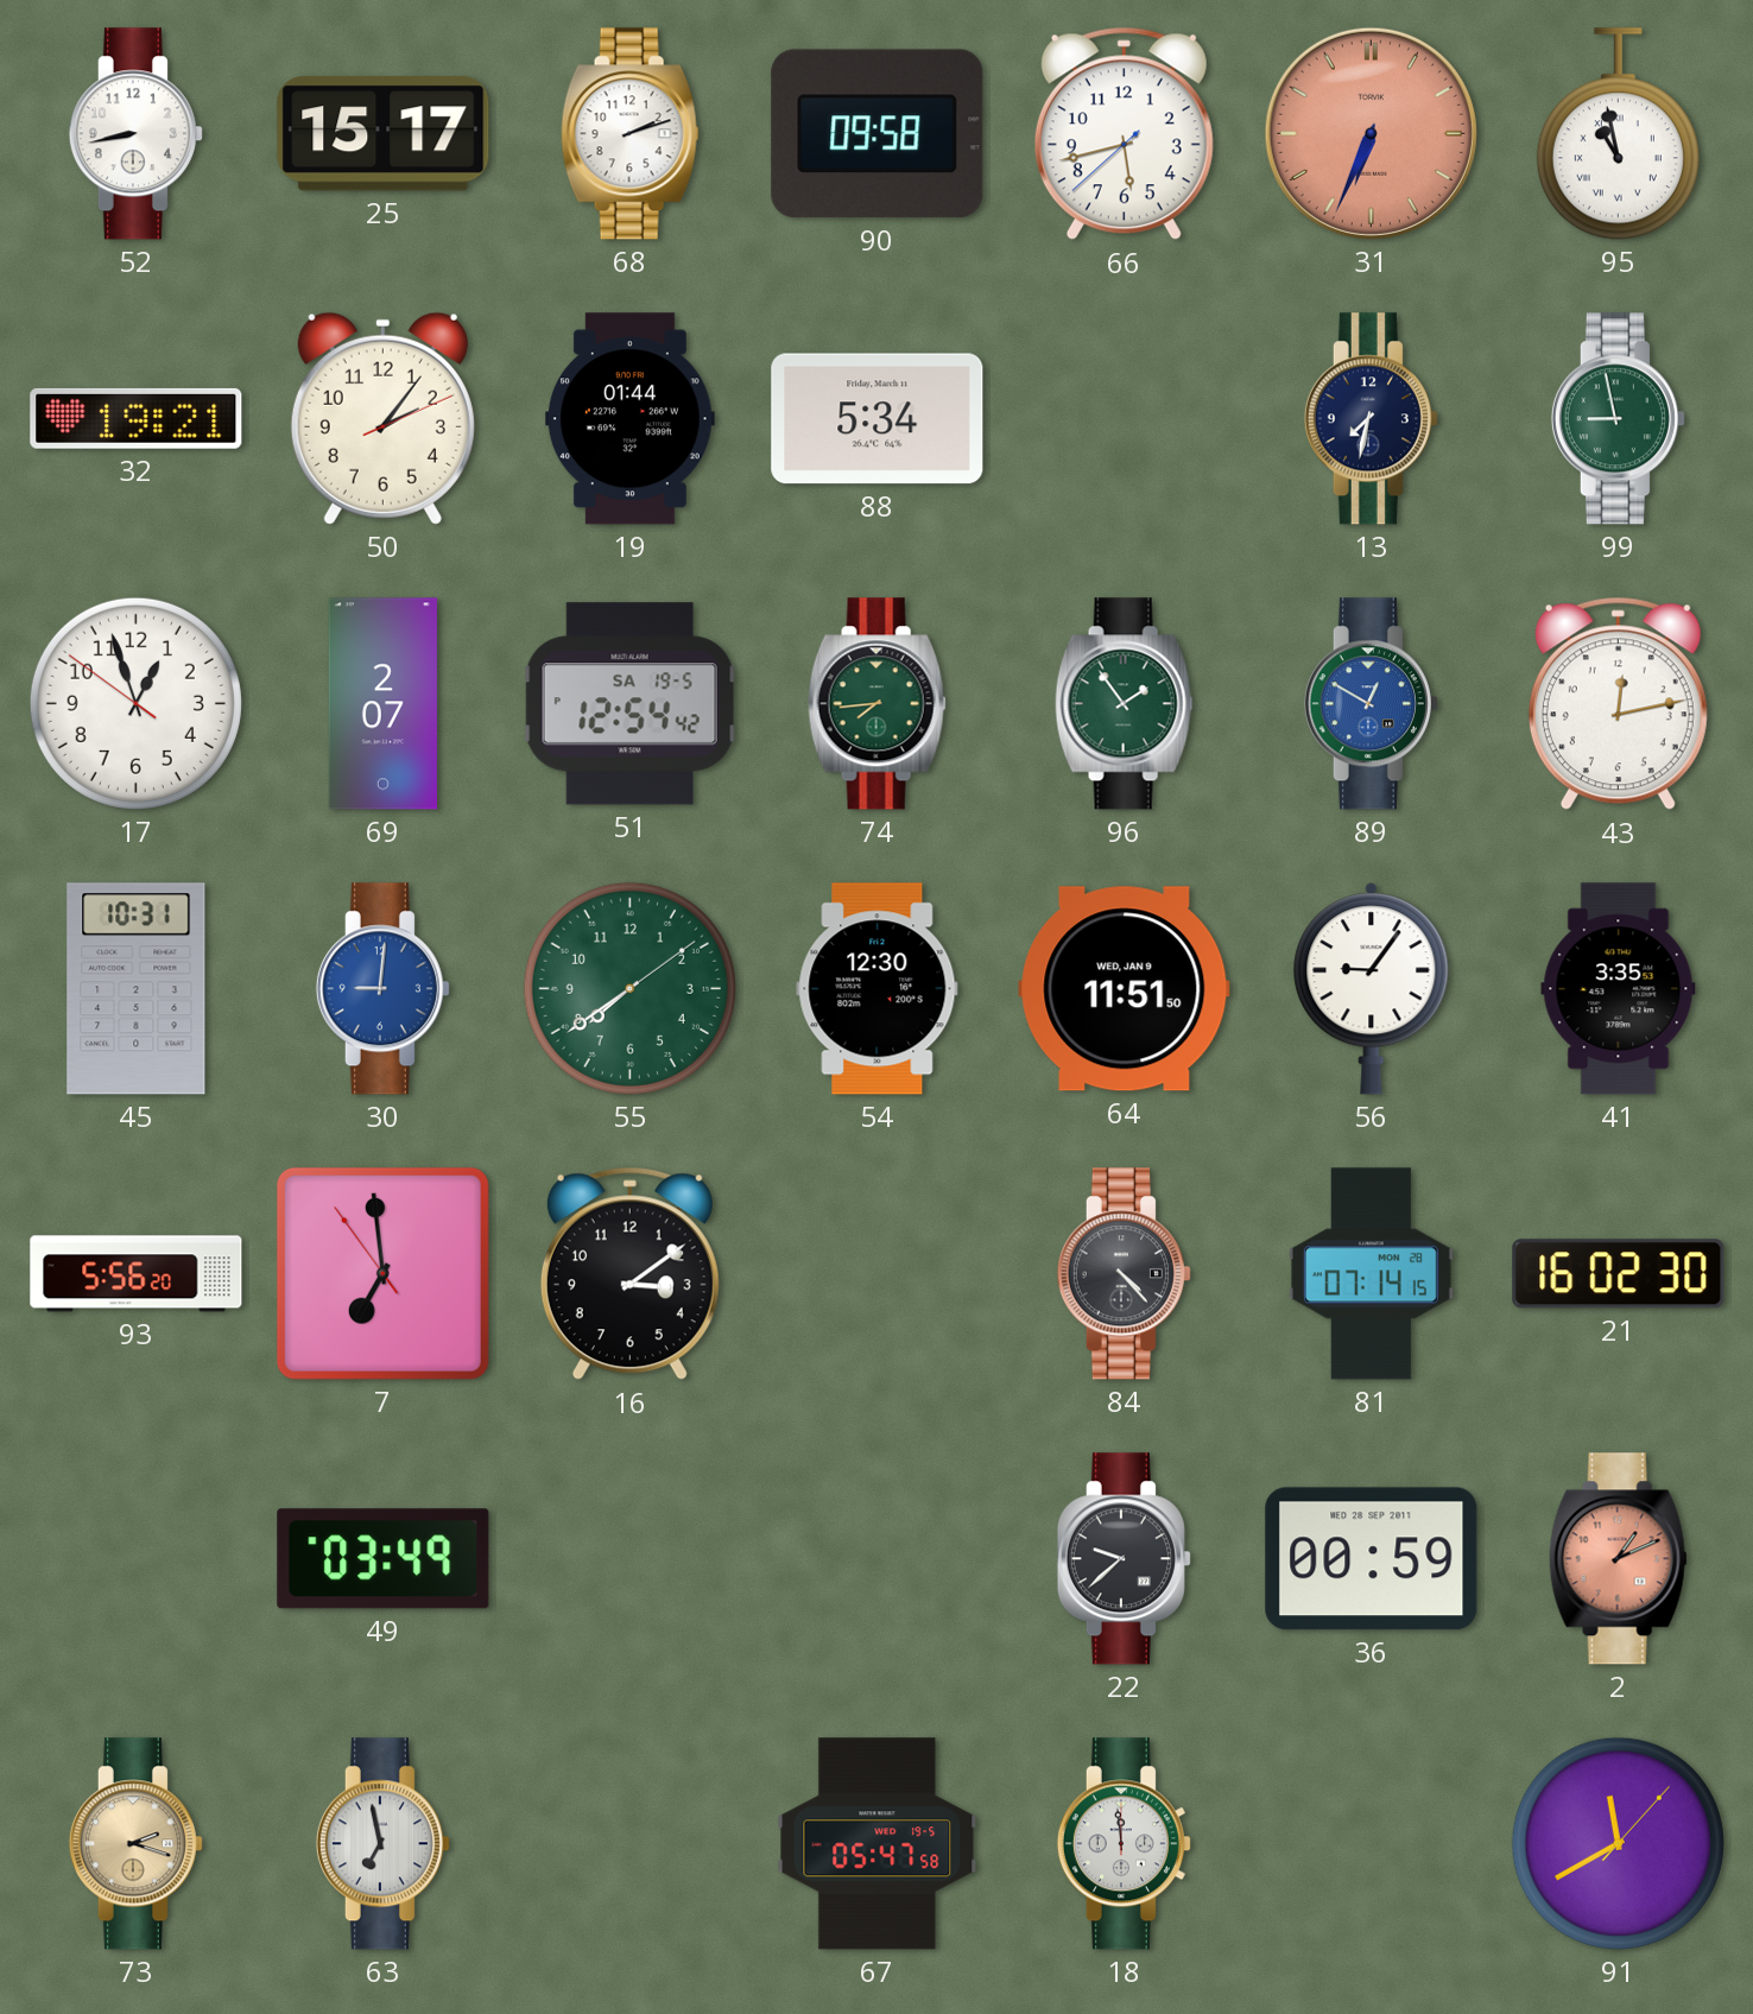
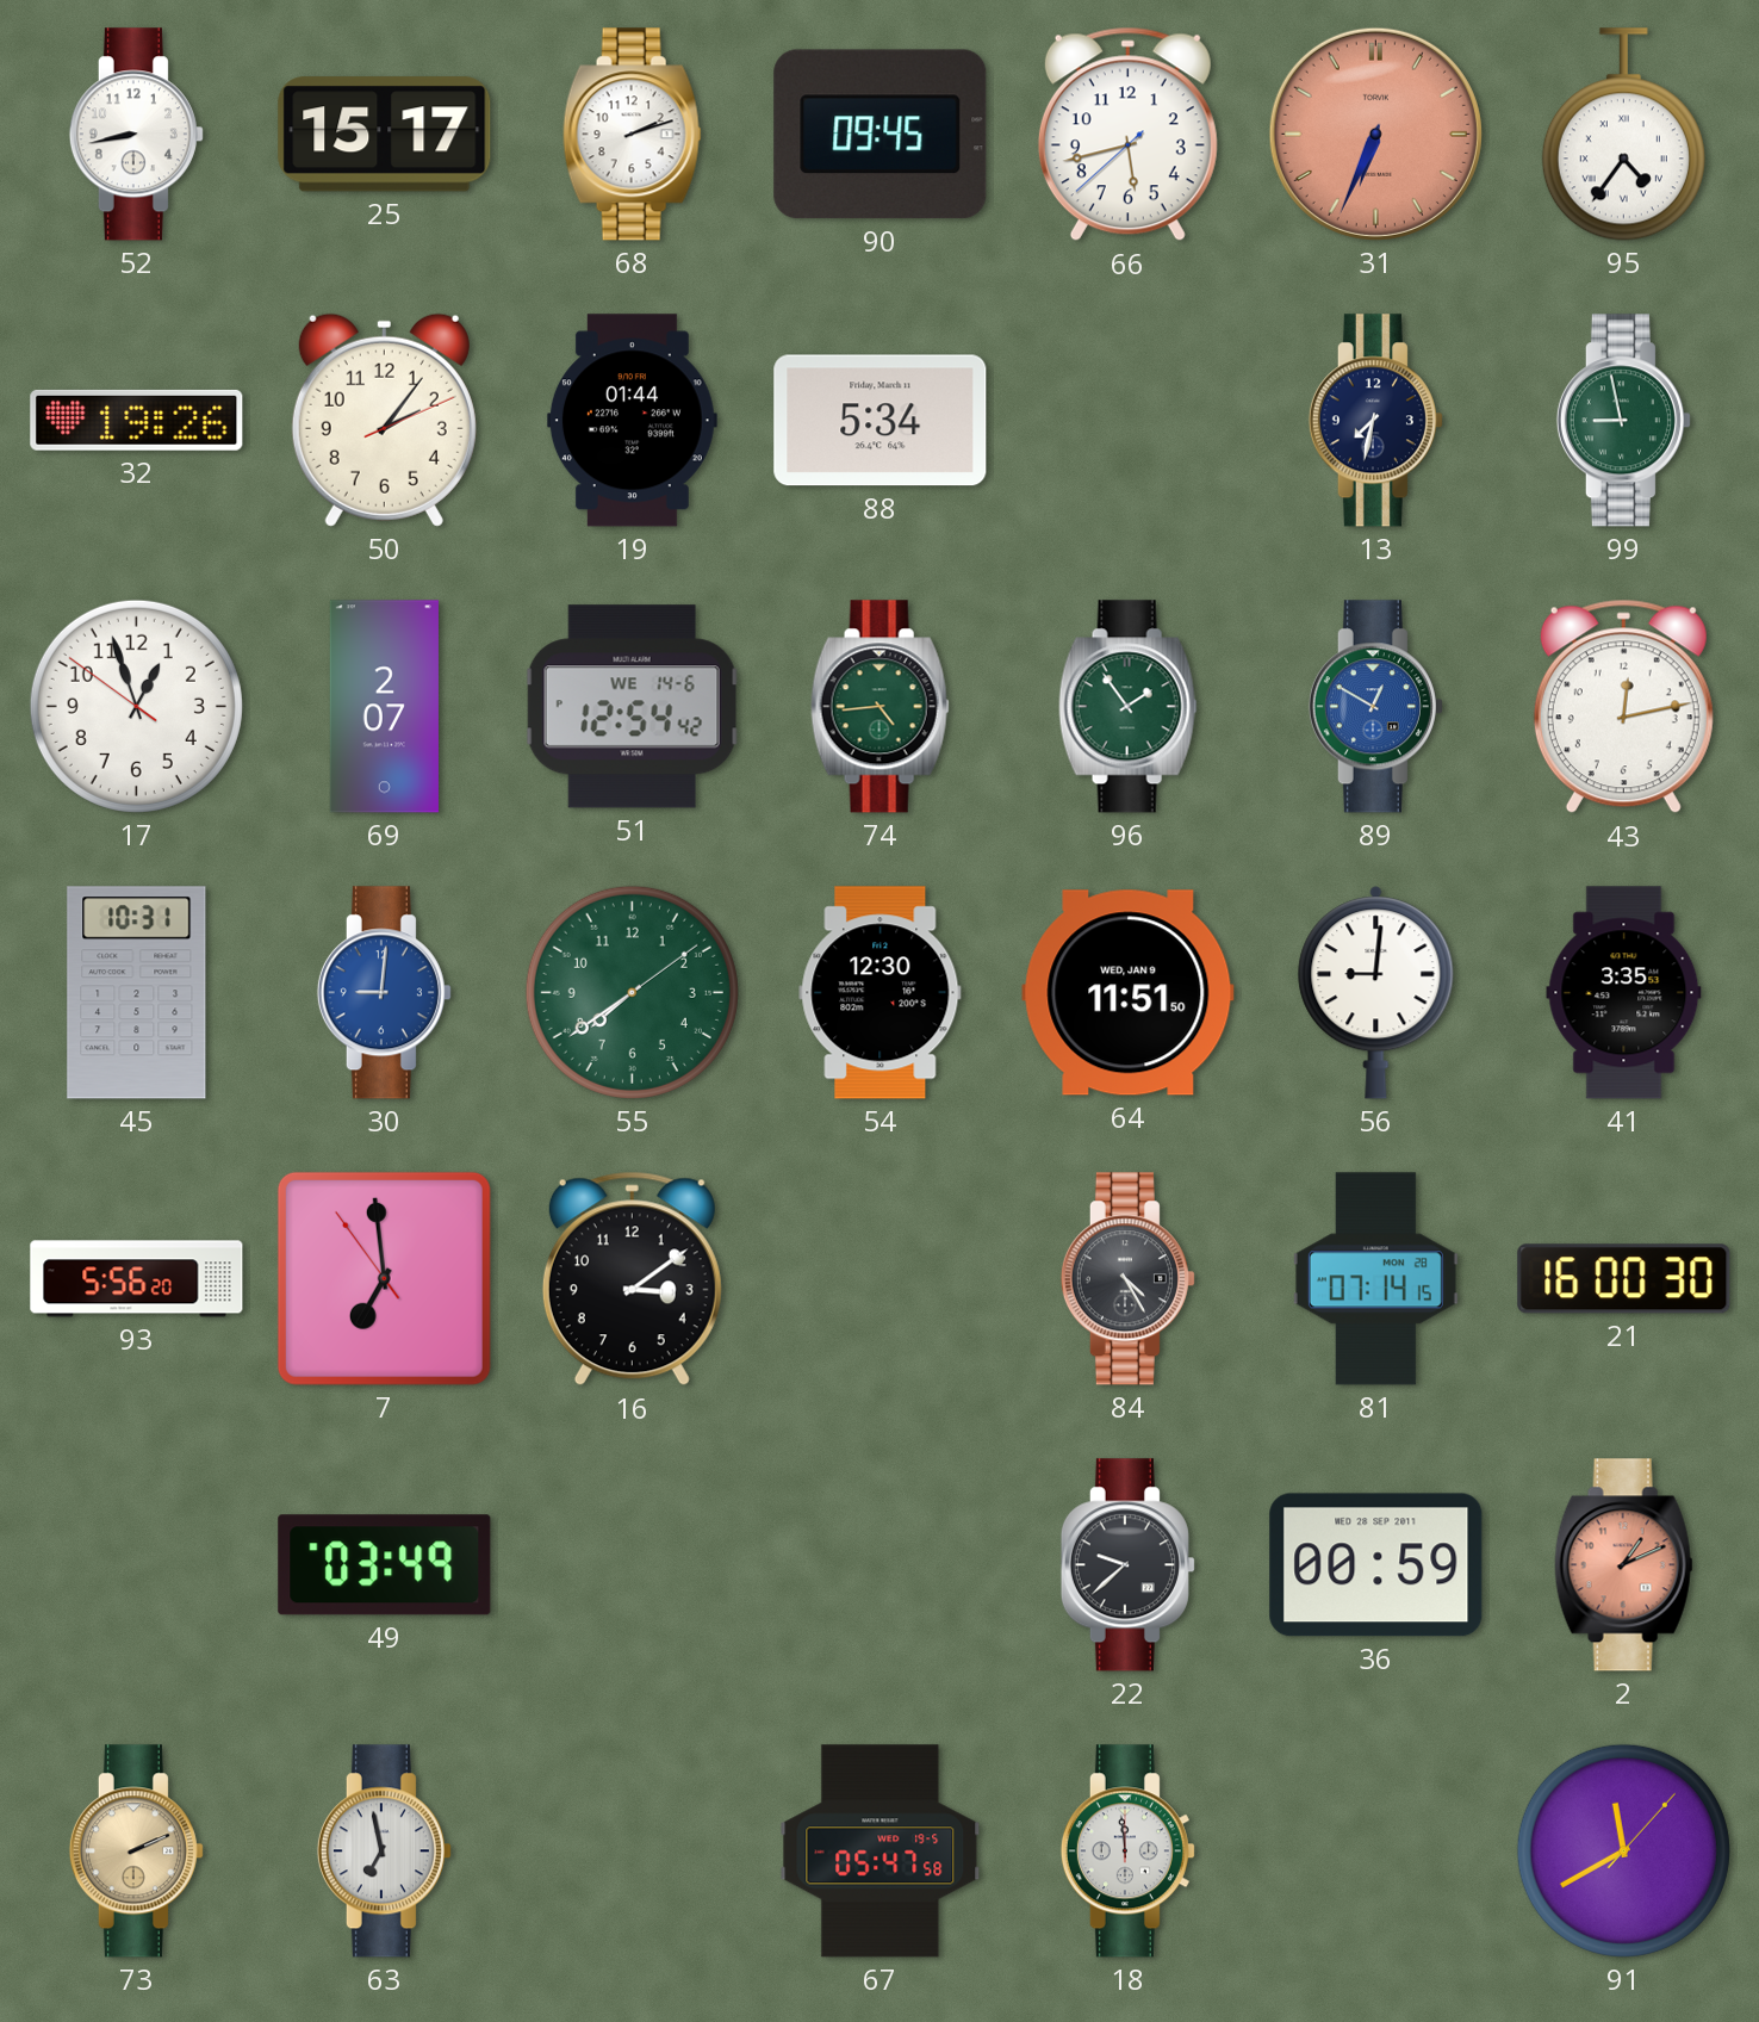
90: 09:58 -> 09:45 (881, 135)
95: 10:58 -> 4:36 (1623, 135)
32: 19:21 -> 19:26 (137, 420)
51 date: SA 19-5 -> WE 14-6 (632, 707)
74: 7:44 -> 4:44 (879, 707)
56: 9:06 -> 9:01 (1376, 993)
84: 4:23 -> 4:25 (1127, 1279)
21: 16:02 -> 16:00 (1624, 1279)
73: 2:18 -> 2:11 (136, 1852)
